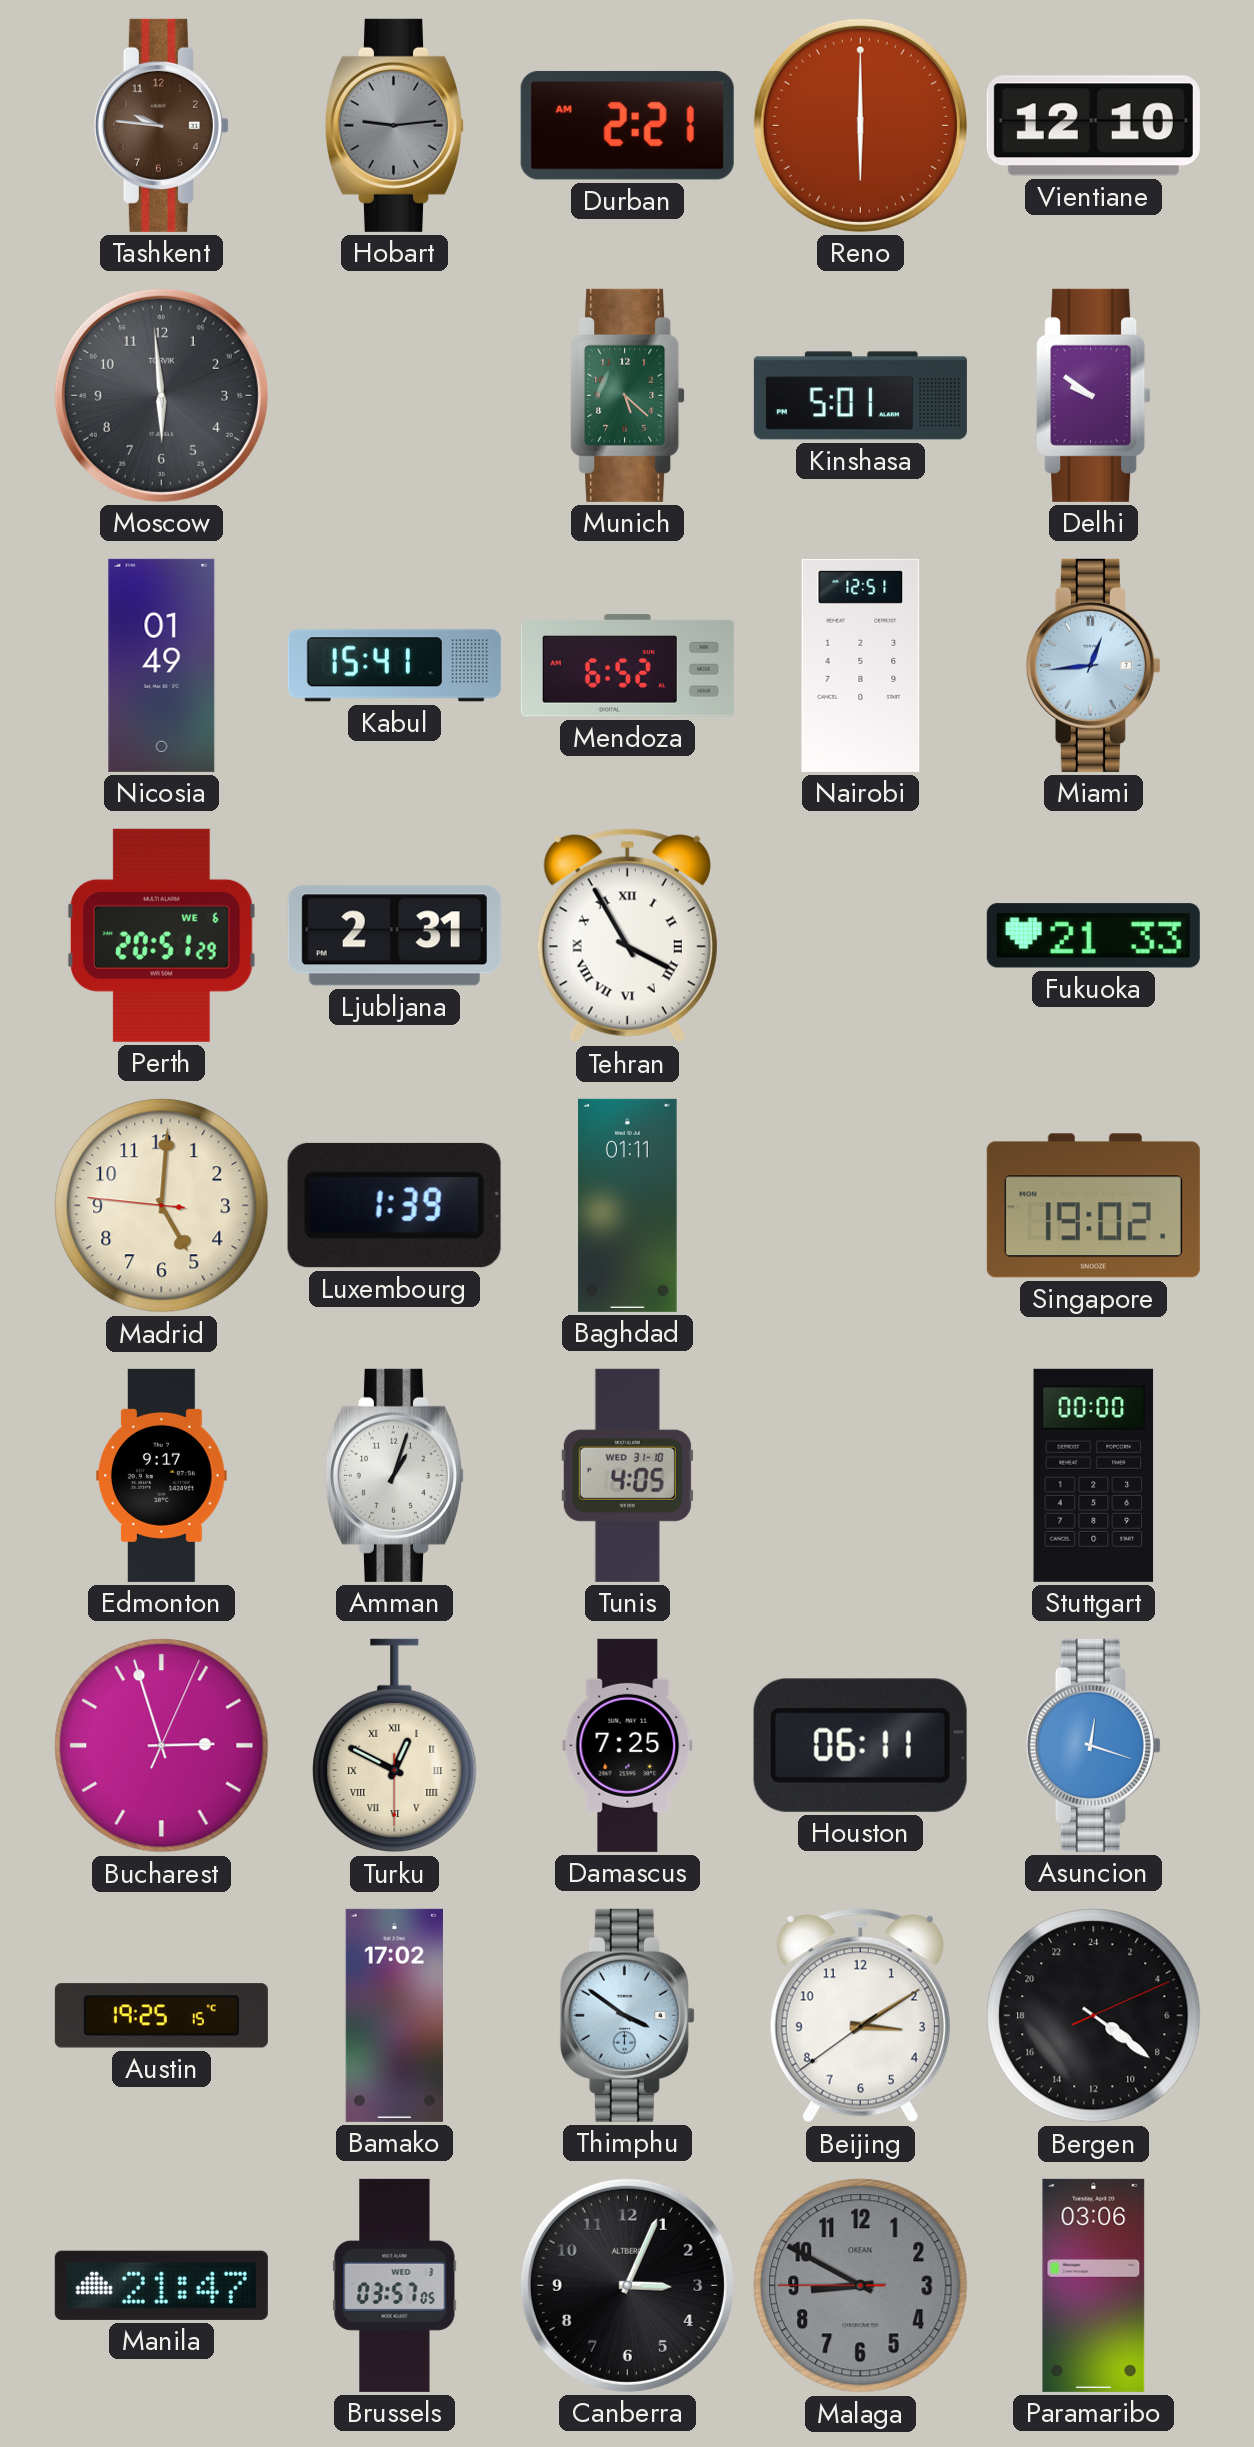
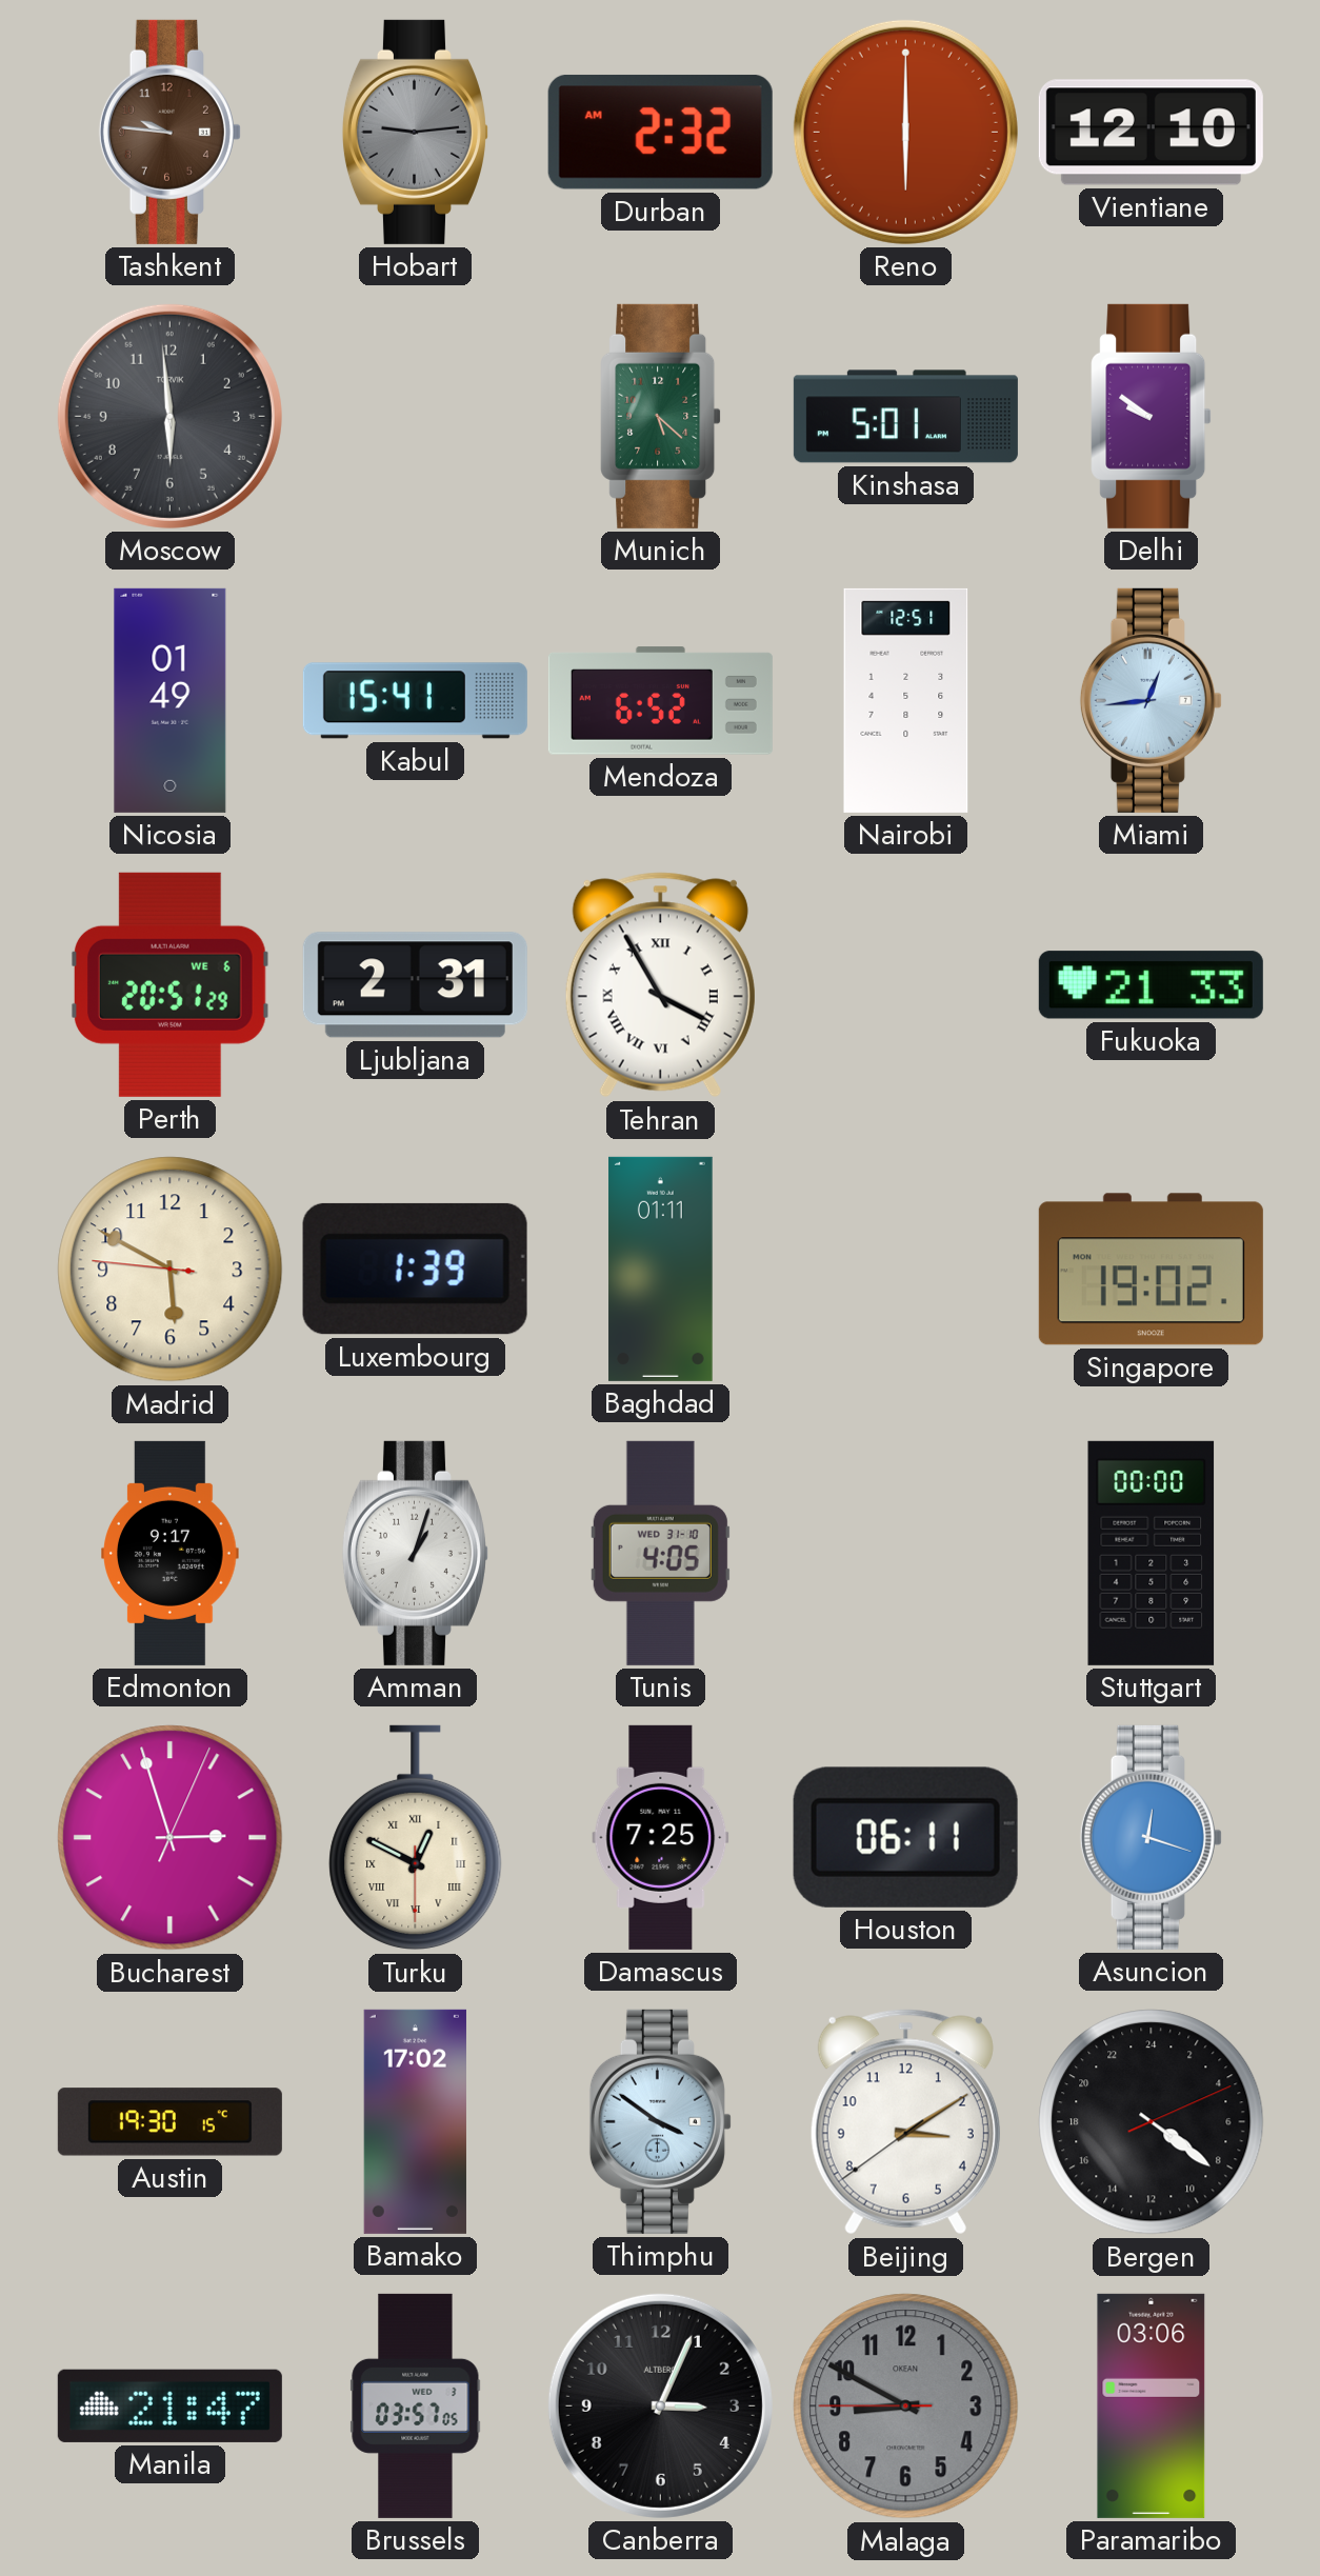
Durban: 2:21 -> 2:32 (660, 132)
Madrid: 5:00 -> 5:49 (171, 1270)
Austin: 19:25 -> 19:30 (169, 2122)
